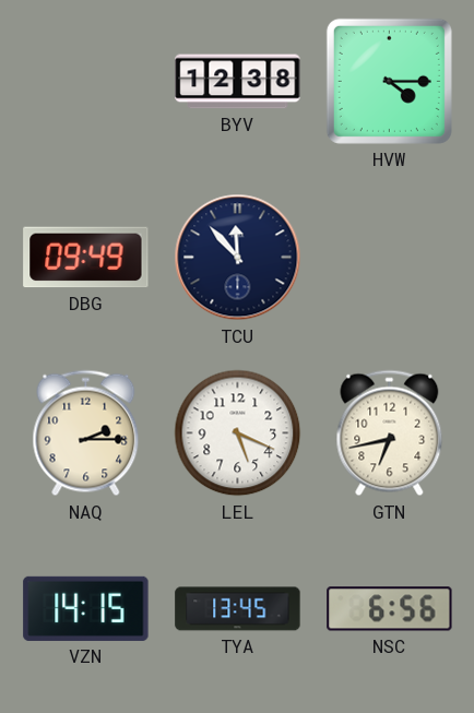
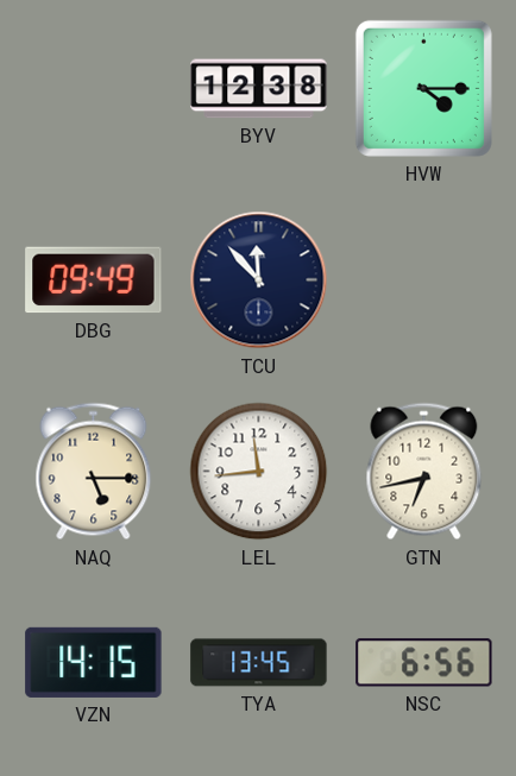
NAQ: 2:15 -> 5:15 (94, 472)
LEL: 5:19 -> 11:44 (259, 472)
